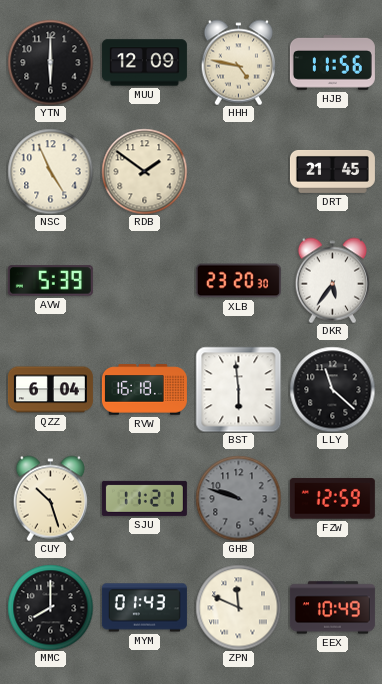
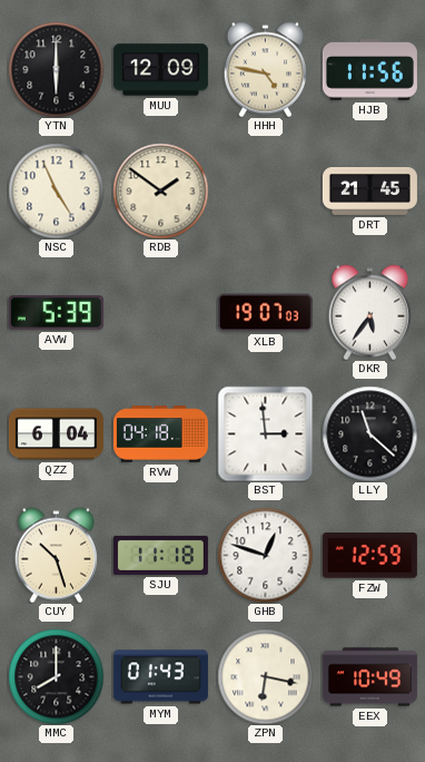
XLB: 23:20 -> 19:07 (265, 313)
RVW: 16:18 -> 04:18 (160, 434)
BST: 5:59 -> 2:59 (265, 433)
SJU: 11:21 -> 11:18 (160, 555)
GHB: 9:48 -> 12:48 (265, 555)
GHB dial: grey -> white (265, 555)
ZPN: 11:49 -> 6:17 (265, 676)
